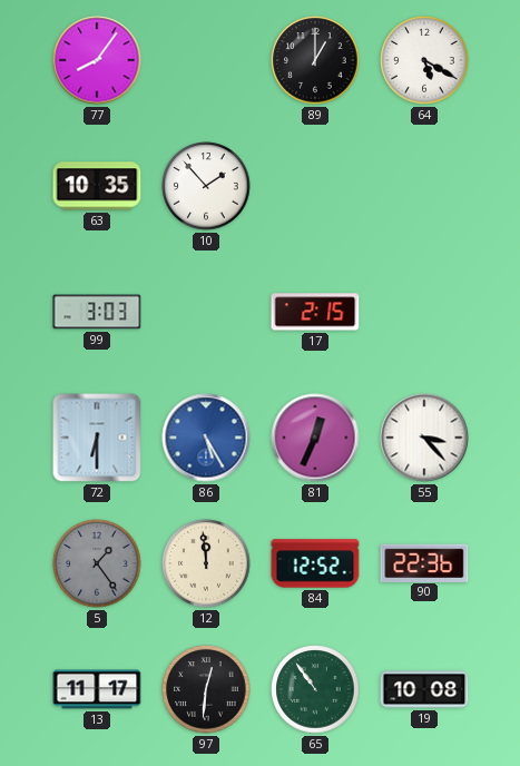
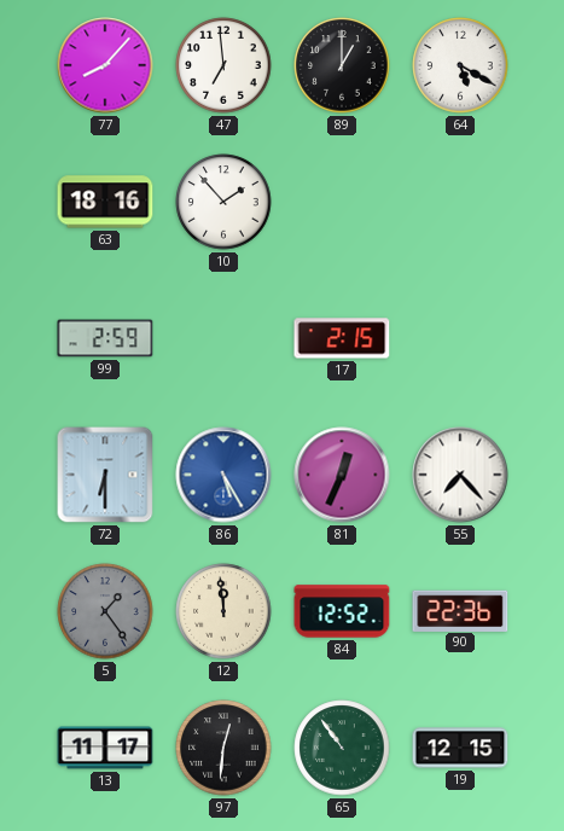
77: 8:06 -> 8:07 (105, 65)
47: none -> 6:59 (223, 65)
63: 10:35 -> 18:16 (105, 202)
99: 3:03 -> 2:59 (105, 338)
55: 3:23 -> 7:23 (460, 475)
19: 10:08 -> 12:15 (460, 748)
